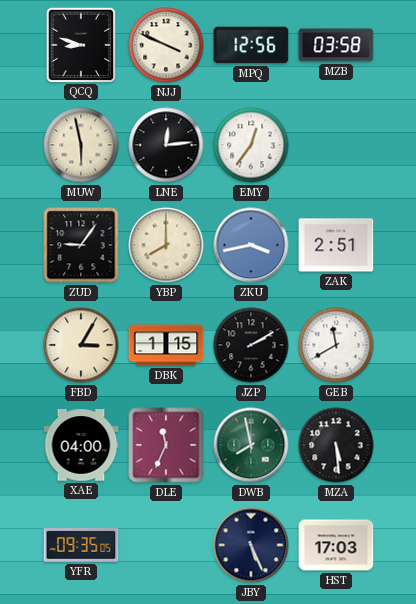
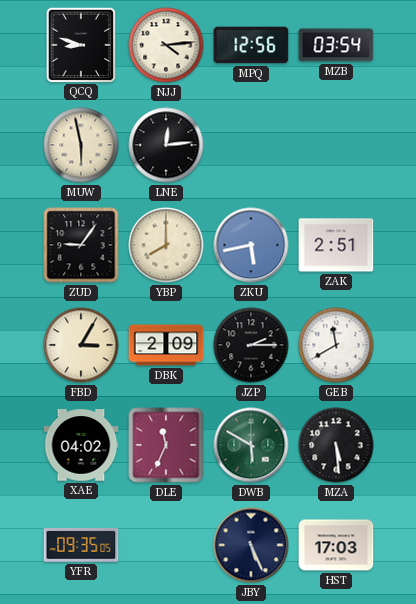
NJJ: 3:49 -> 4:14 (166, 45)
MZB: 03:58 -> 03:54 (336, 45)
EMY: 12:36 -> none (251, 145)
ZKU: 3:43 -> 5:43 (251, 245)
DBK: 1:15 -> 2:09 (166, 345)
JZP: 2:10 -> 2:15 (251, 345)
XAE: 04:00 -> 04:02 (81, 445)
DWB: 7:58 -> 5:50 (251, 445)
